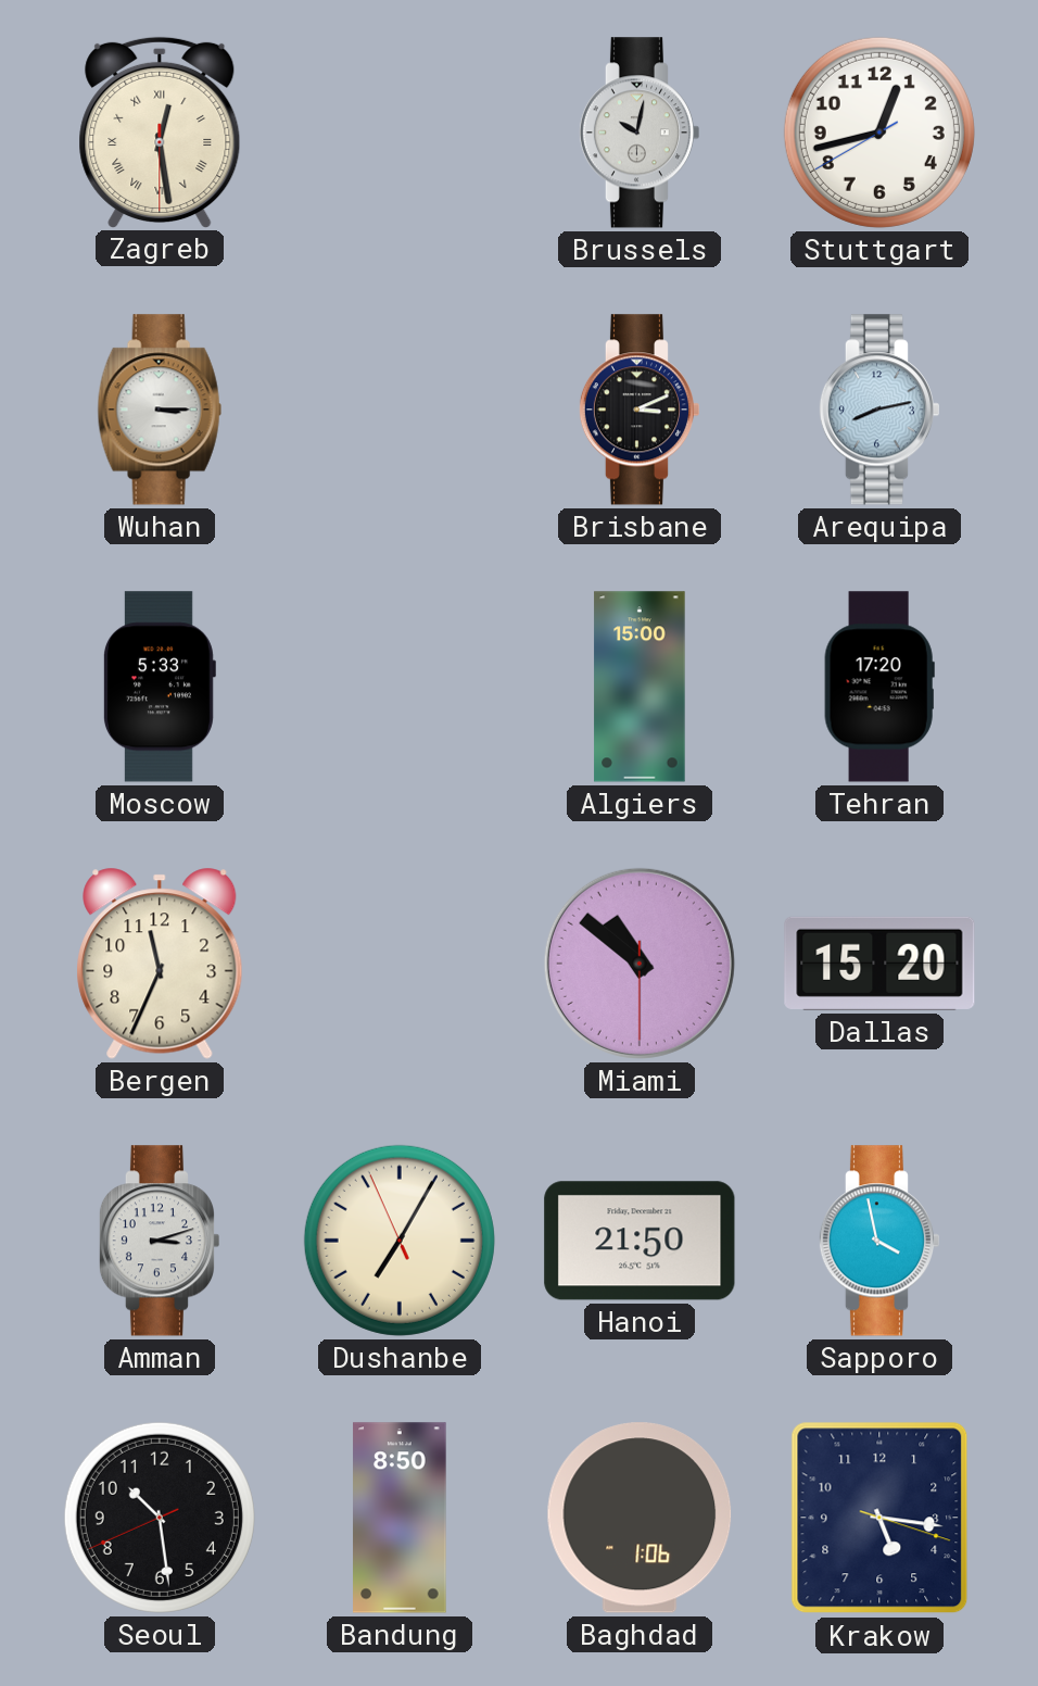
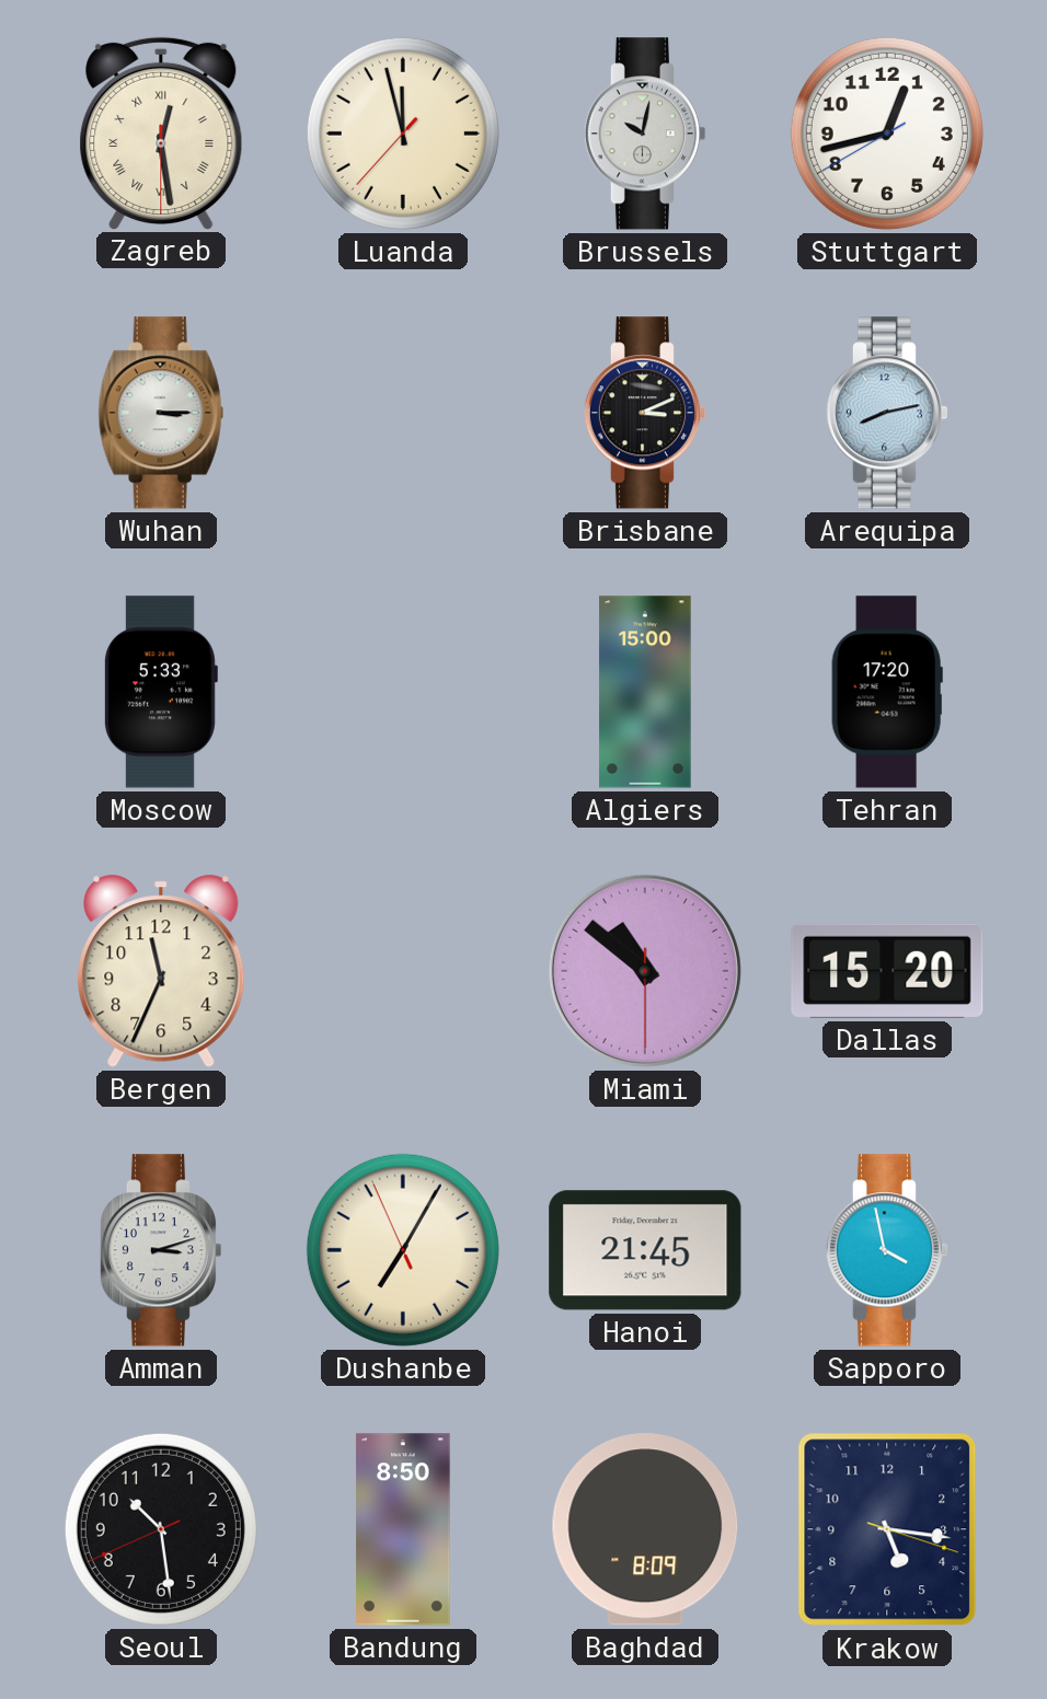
Luanda: none -> 11:57 (403, 134)
Hanoi: 21:50 -> 21:45 (645, 1250)
Baghdad: 1:06 -> 8:09 (645, 1529)
